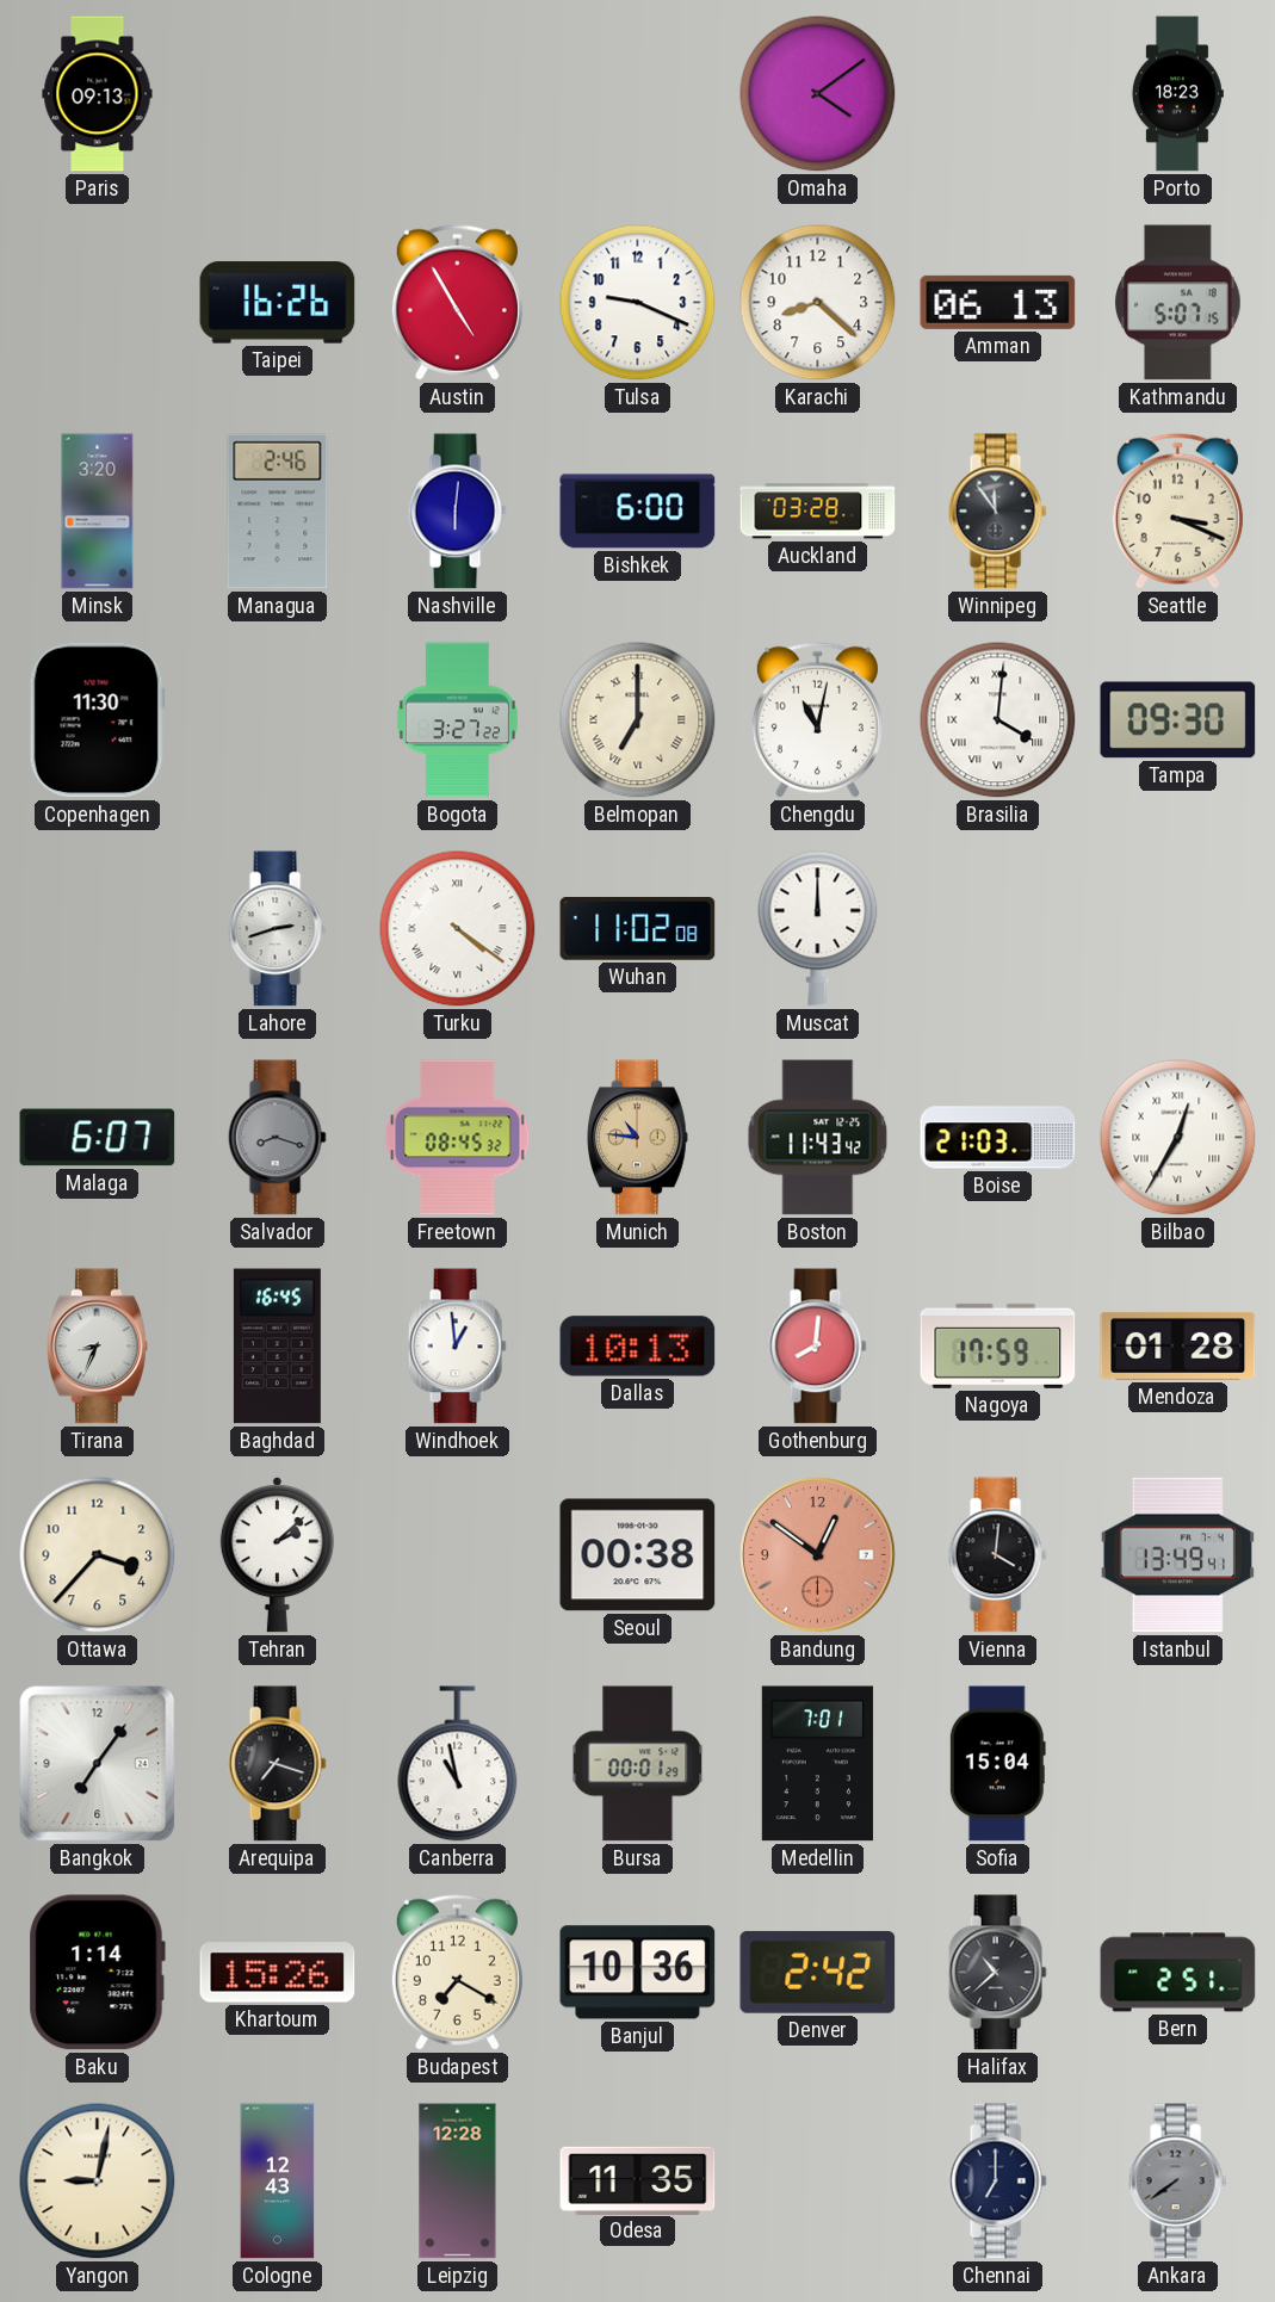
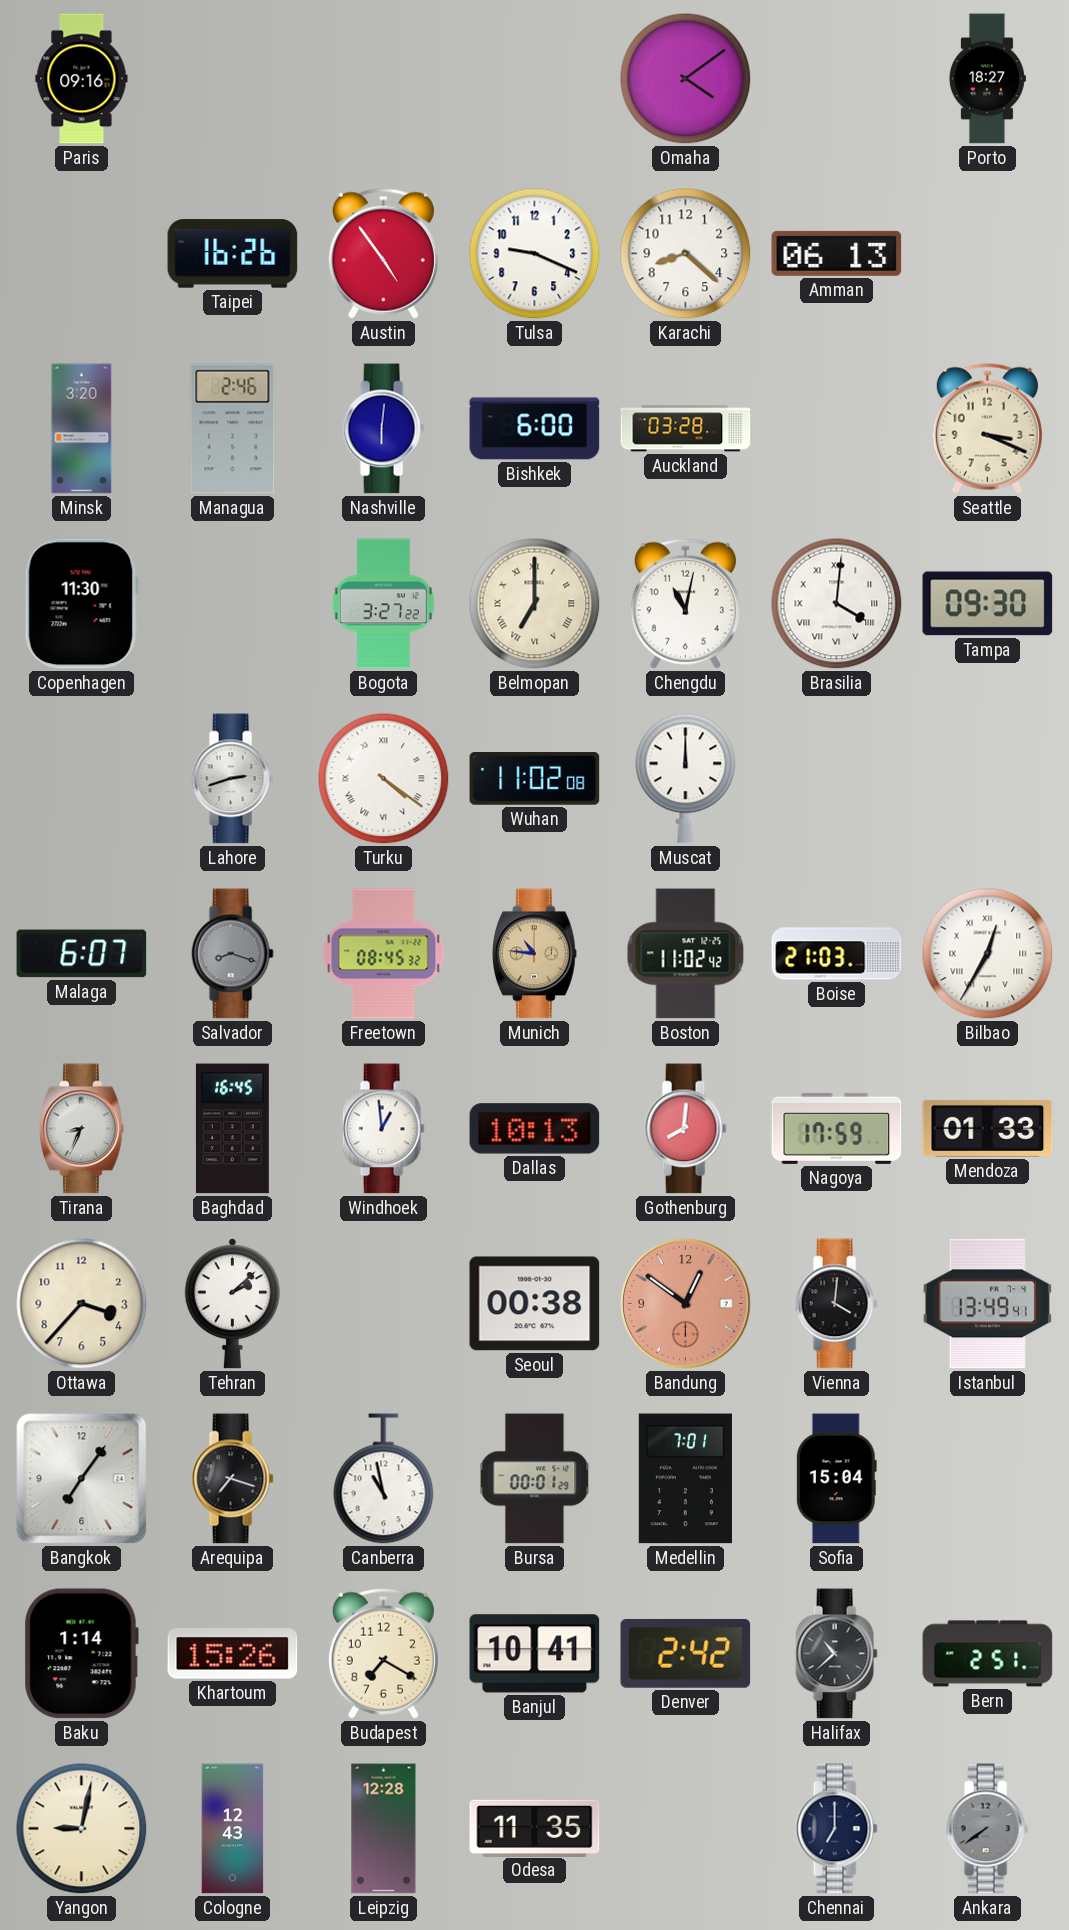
Paris: 09:13 -> 09:16 (82, 79)
Porto: 18:23 -> 18:27 (987, 79)
Austin: 4:55 -> 4:54 (383, 253)
Kathmandu: 5:07 -> none (1178, 303)
Winnipeg: 11:54 -> none (997, 512)
Boston: 11:43 -> 11:02 (686, 954)
Mendoza: 01:28 -> 01:33 (988, 1128)
Banjul: 10:36 -> 10:41 (535, 1654)
